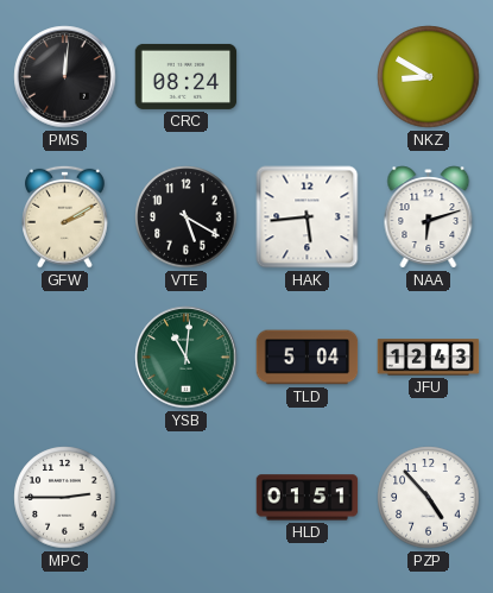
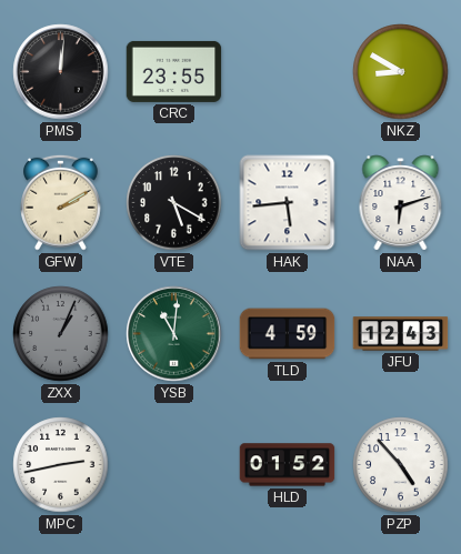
CRC: 08:24 -> 23:55 (174, 71)
ZXX: none -> 1:04 (61, 334)
TLD: 5:04 -> 4:59 (288, 334)
MPC: 2:45 -> 2:43 (61, 465)
HLD: 01:51 -> 01:52 (288, 465)
